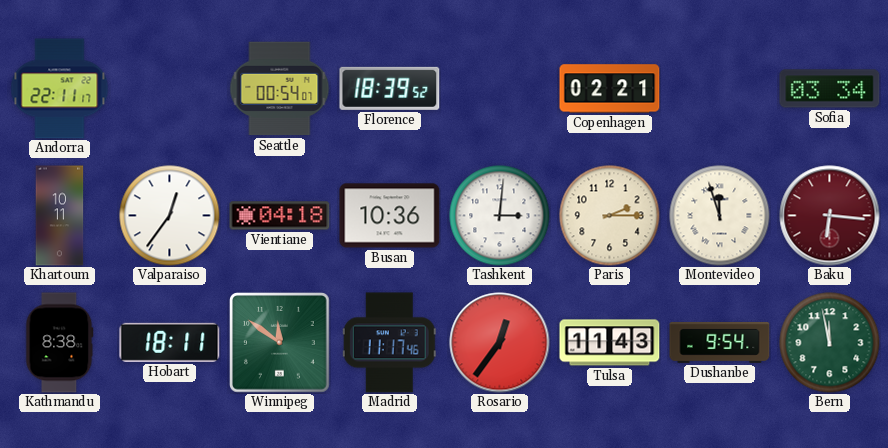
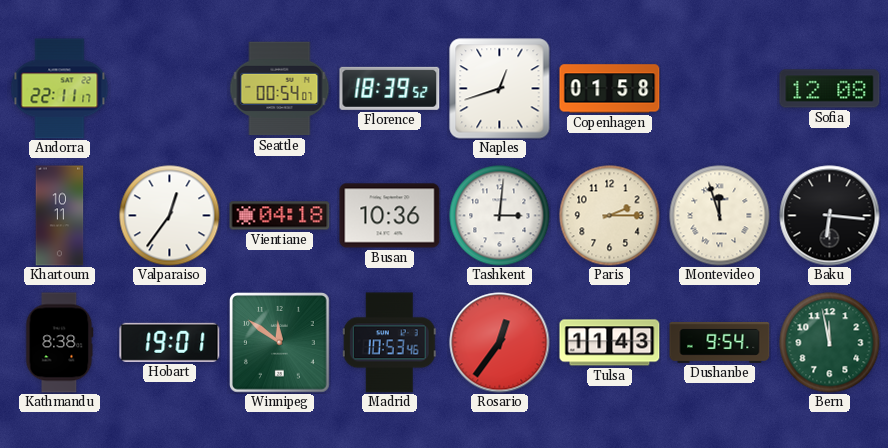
Naples: none -> 12:42 (500, 89)
Copenhagen: 02:21 -> 01:58 (610, 89)
Sofia: 03:34 -> 12:08 (830, 89)
Baku dial: burgundy -> black (830, 216)
Hobart: 18:11 -> 19:01 (170, 342)
Madrid: 11:17 -> 10:53 (389, 343)
